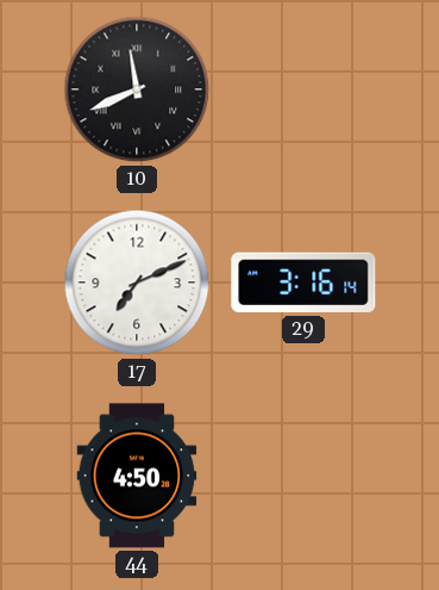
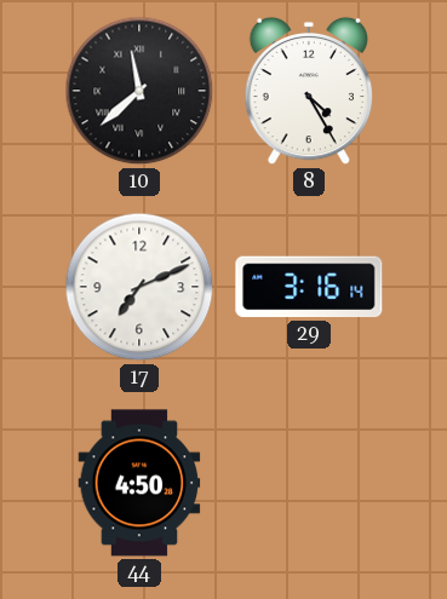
10: 11:41 -> 11:38 (139, 91)
8: none -> 4:25 (308, 91)
